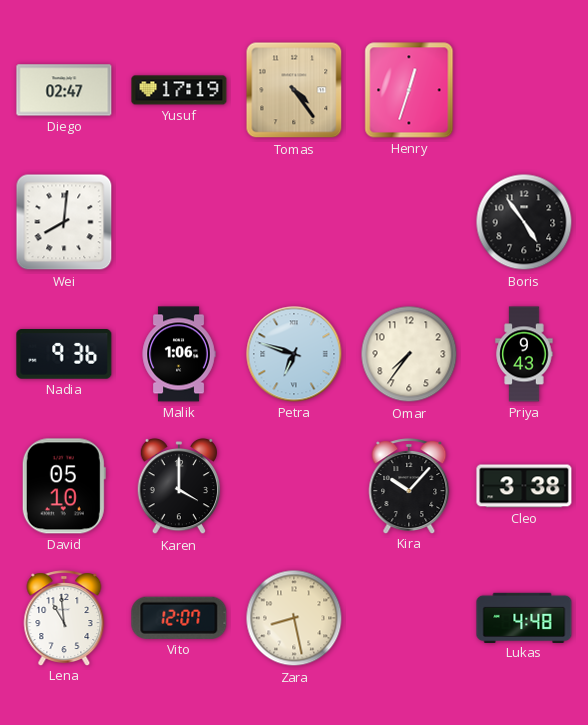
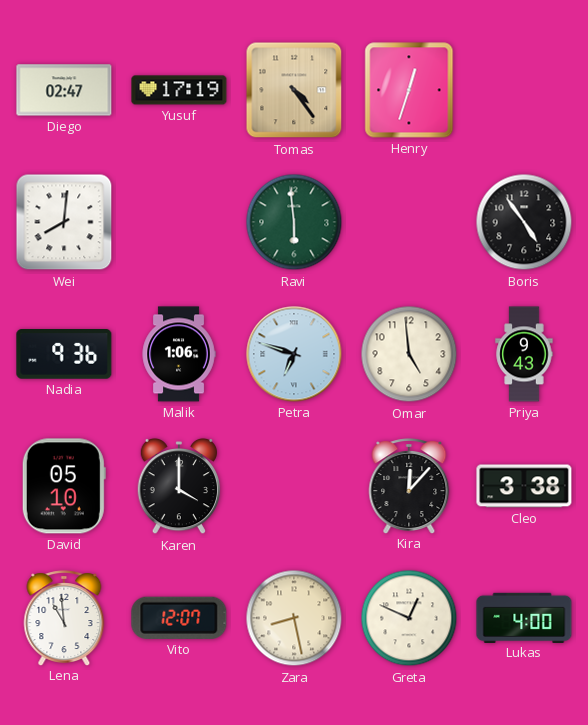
Ravi: none -> 5:59 (294, 222)
Omar: 7:36 -> 4:59 (409, 354)
Kira: 10:07 -> 12:07 (409, 486)
Greta: none -> 12:49 (409, 618)
Lukas: 4:48 -> 4:00 (524, 617)
